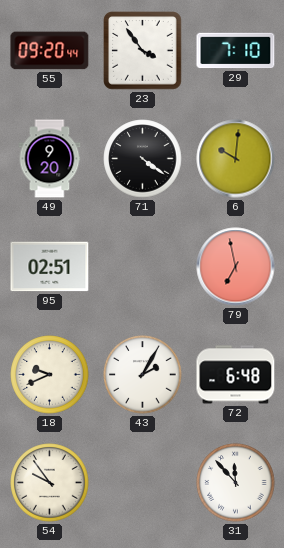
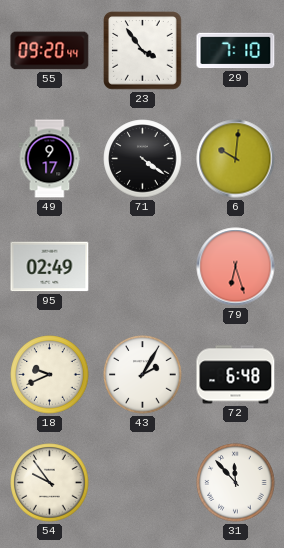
49: 9:20 -> 9:17 (50, 159)
95: 02:51 -> 02:49 (50, 267)
79: 6:58 -> 6:27 (236, 267)
